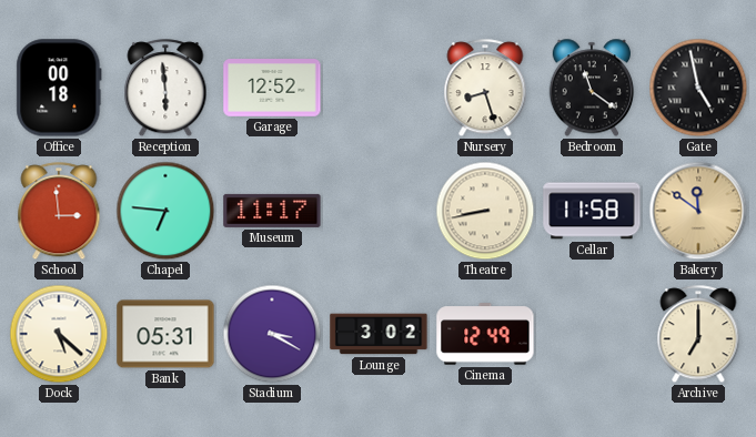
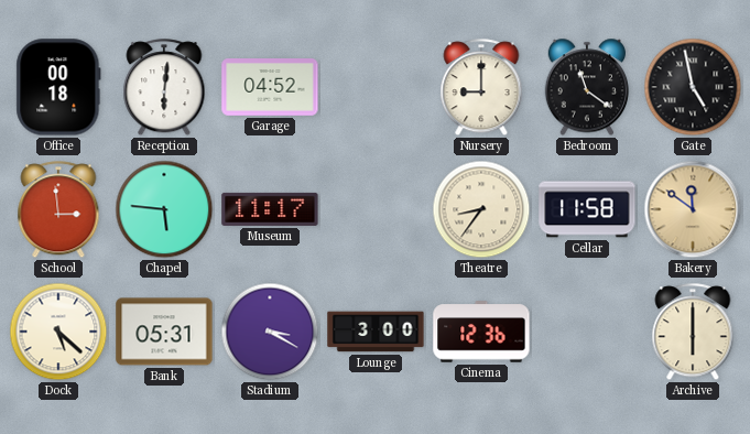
Reception: 5:59 -> 6:01 (164, 88)
Garage: 12:52 -> 04:52 (270, 88)
Nursery: 8:27 -> 9:00 (481, 88)
Chapel: 6:46 -> 5:46 (164, 209)
Theatre: 8:43 -> 8:36 (481, 209)
Lounge: 3:02 -> 3:00 (376, 332)
Cinema: 12:49 -> 12:36 (481, 332)
Archive: 7:00 -> 6:00 (693, 333)
